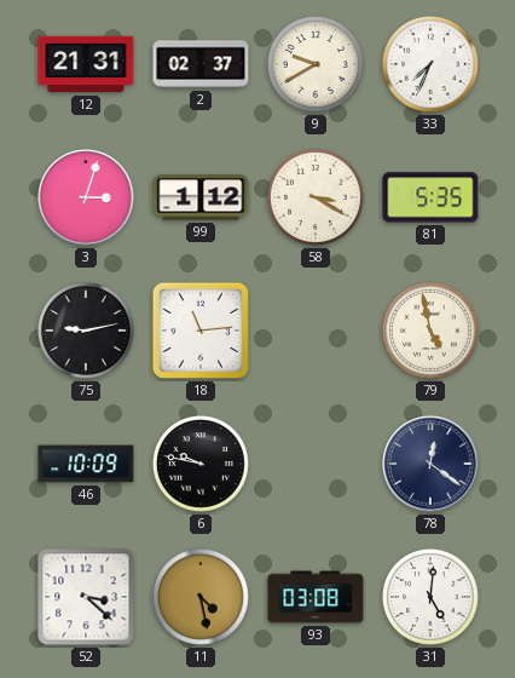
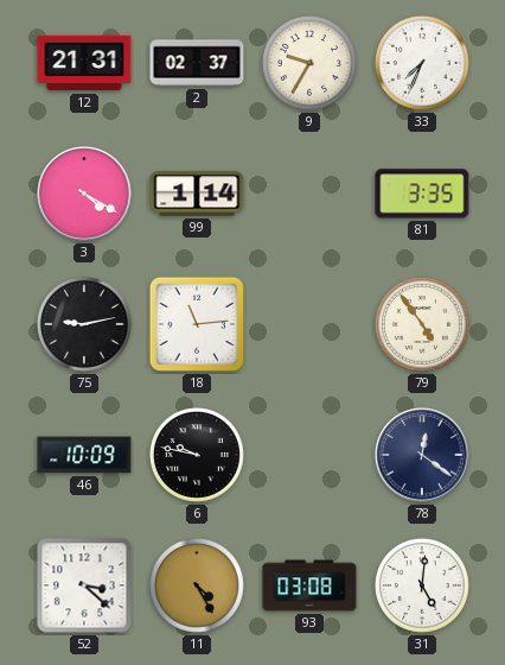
9: 9:40 -> 9:35 (309, 63)
3: 3:03 -> 4:20 (84, 194)
99: 1:12 -> 1:14 (197, 194)
58: 3:20 -> none (316, 197)
81: 5:35 -> 3:35 (422, 194)
79: 4:58 -> 4:54 (422, 324)
11: 4:28 -> 4:25 (197, 585)
